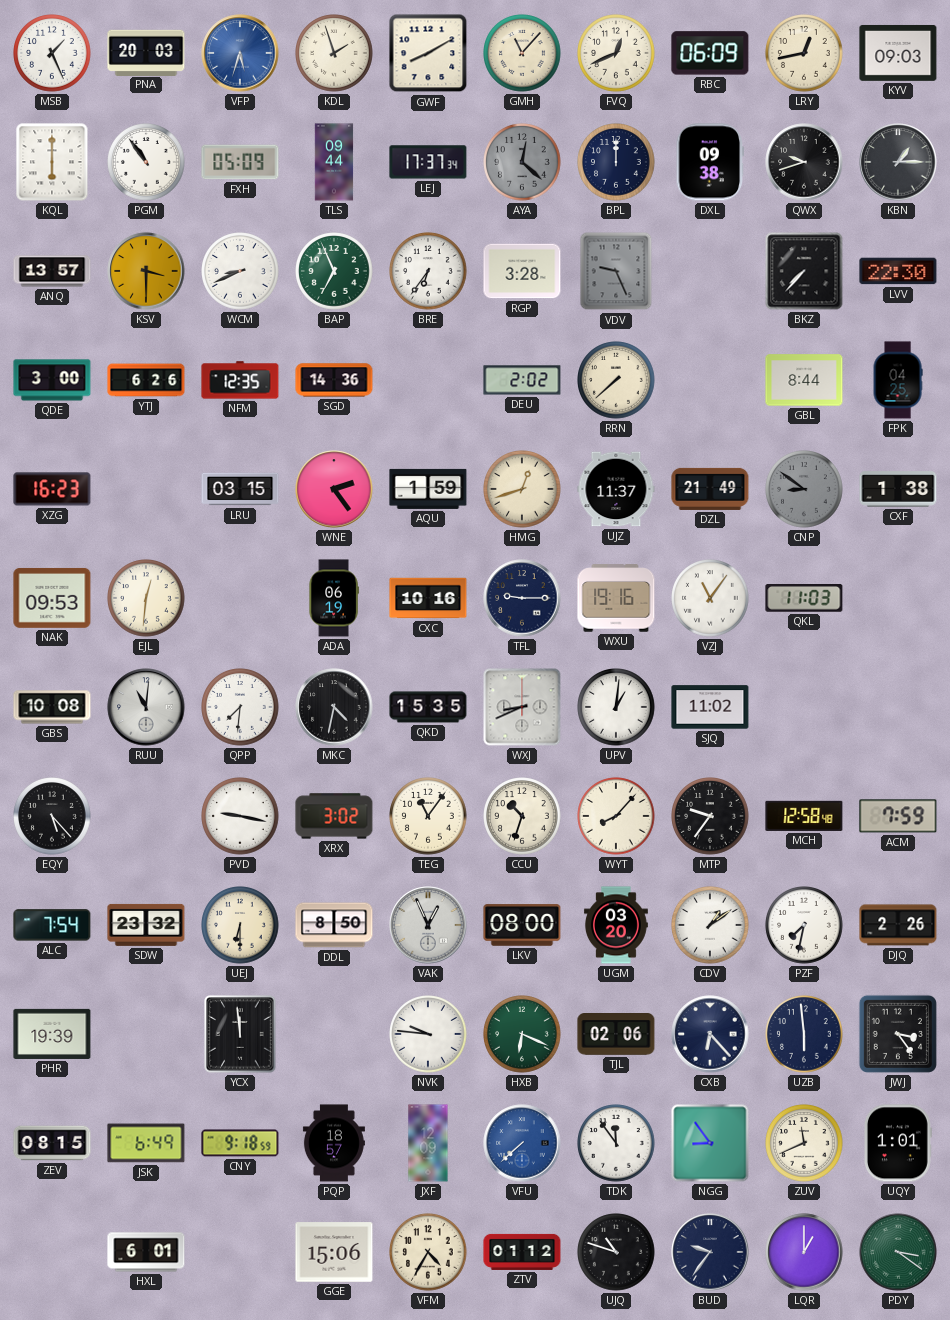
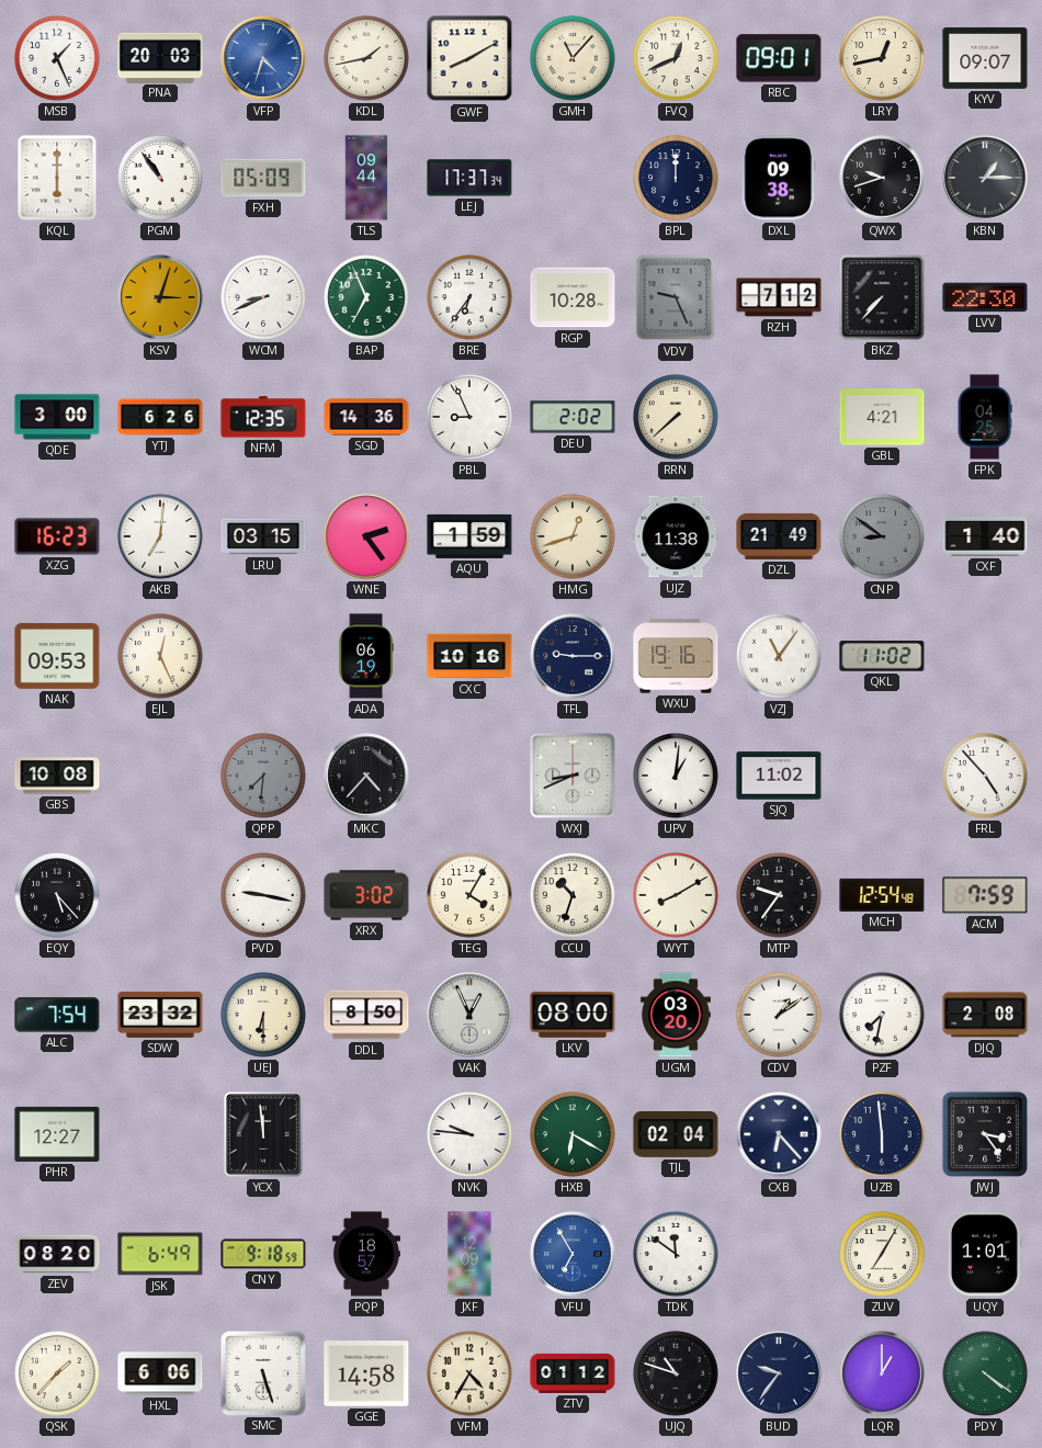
VFP: 5:33 -> 4:33 (263, 58)
KDL: 1:57 -> 1:43 (366, 58)
RBC: 06:09 -> 09:01 (779, 58)
KYV: 09:03 -> 09:07 (985, 58)
AYA: 12:22 -> none (522, 162)
ANQ: 13:57 -> none (52, 271)
KSV: 3:30 -> 3:03 (160, 297)
RGP: 3:28 -> 10:28 (573, 297)
RZH: none -> 7:12 (779, 297)
PBL: none -> 8:56 (469, 417)
GBL: 8:44 -> 4:21 (882, 417)
AKB: none -> 7:01 (160, 536)
UJZ: 11:37 -> 11:38 (676, 536)
CXF: 1:38 -> 1:40 (985, 536)
EJL: 12:31 -> 12:26 (160, 656)
QKL: 11:03 -> 11:02 (882, 657)
RUU: 11:01 -> none (146, 707)
QPP dial: white -> grey (263, 776)
MKC: 4:32 -> 4:37 (366, 776)
QKD: 15:35 -> none (428, 707)
FRL: none -> 4:53 (985, 776)
TEG: 11:06 -> 4:05 (469, 895)
WYT: 8:07 -> 8:10 (676, 895)
MCH: 12:58 -> 12:54 (882, 895)
DJQ: 2:26 -> 2:08 (985, 1015)
PHR: 19:39 -> 12:27 (57, 1134)
HXB: 6:19 -> 6:20 (573, 1134)
TJL: 02:06 -> 02:04 (676, 1135)
ZEV: 08:15 -> 08:20 (57, 1254)
VFU: 7:38 -> 6:55 (573, 1254)
TDK: 11:54 -> 11:51 (676, 1254)
NGG: 8:54 -> none (710, 1143)
ZUV: 11:41 -> 7:05 (882, 1254)
QSK: none -> 1:37 (57, 1373)
HXL: 6:01 -> 6:06 (160, 1373)
SMC: none -> 5:27 (262, 1372)
GGE: 15:06 -> 14:58 (366, 1373)
PDY: 3:21 -> 4:21 (985, 1373)
